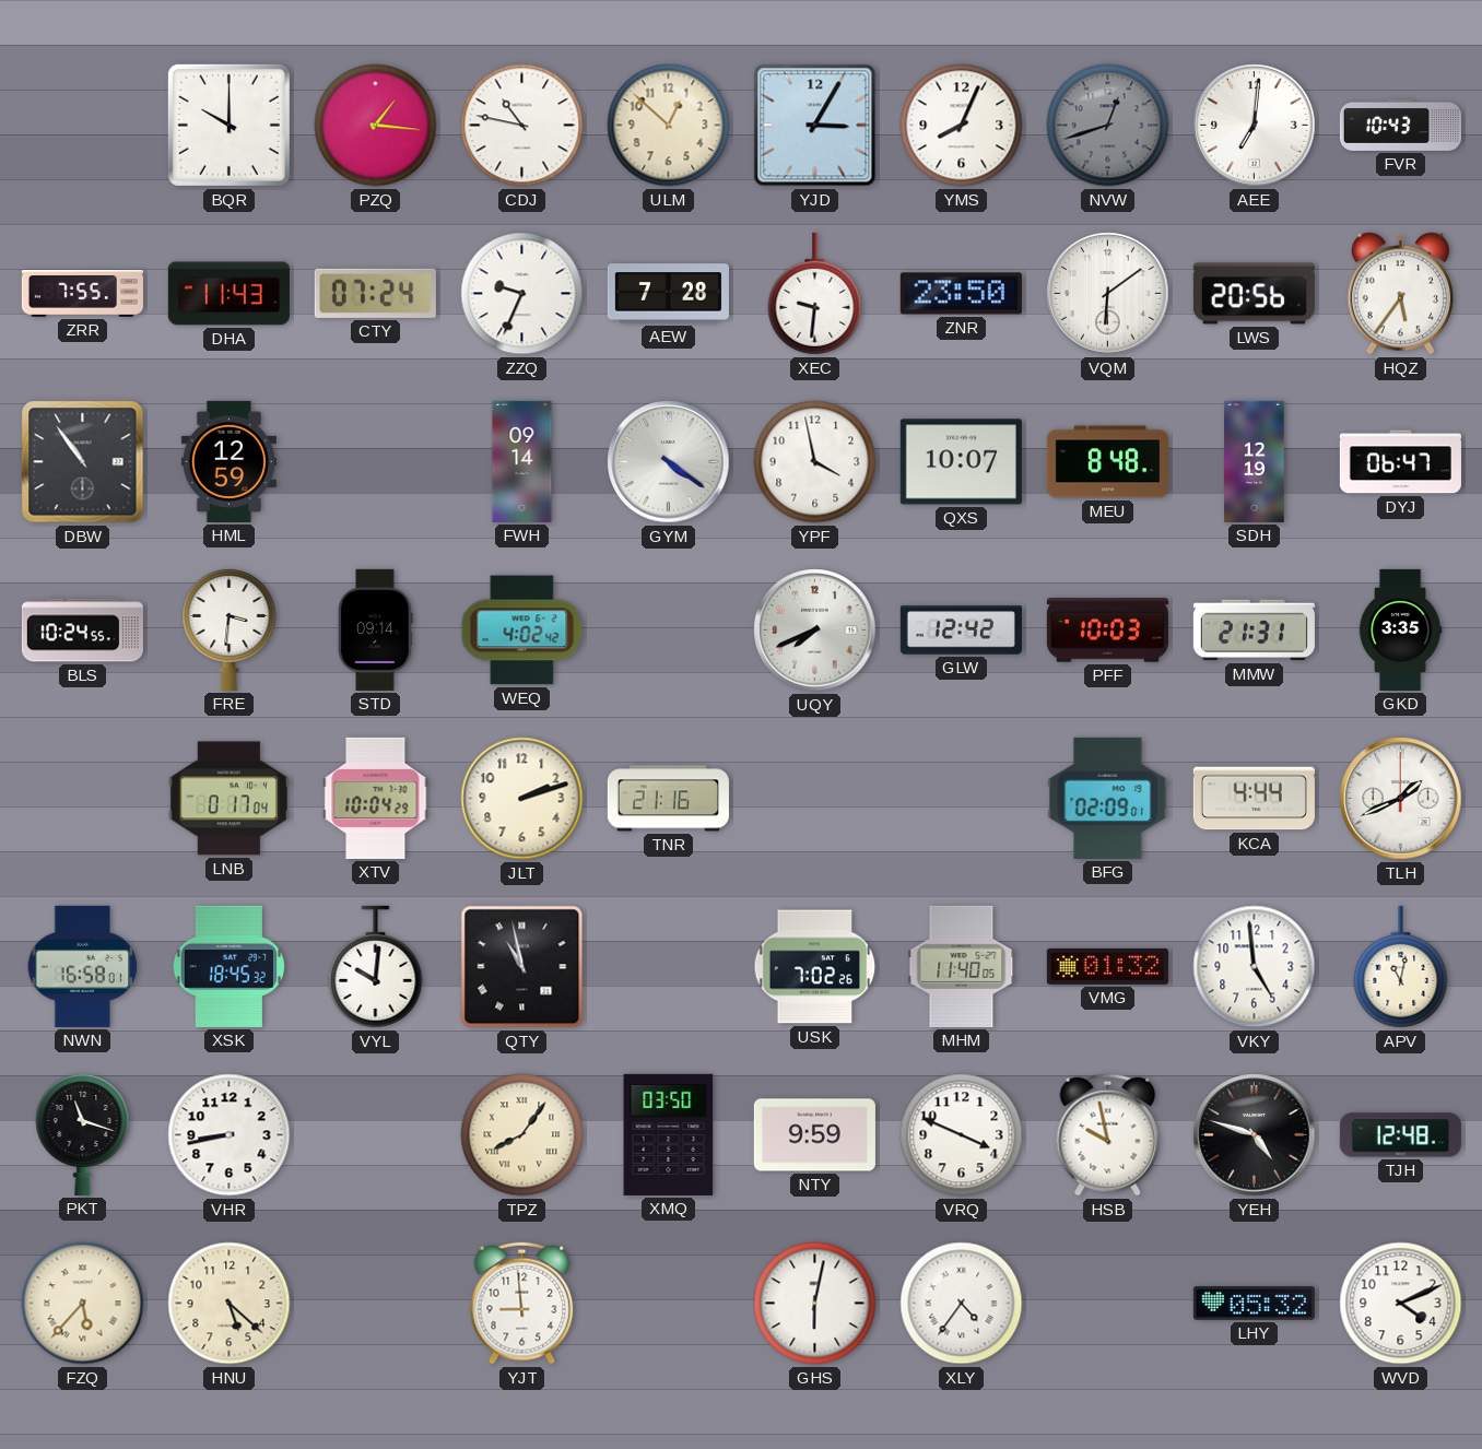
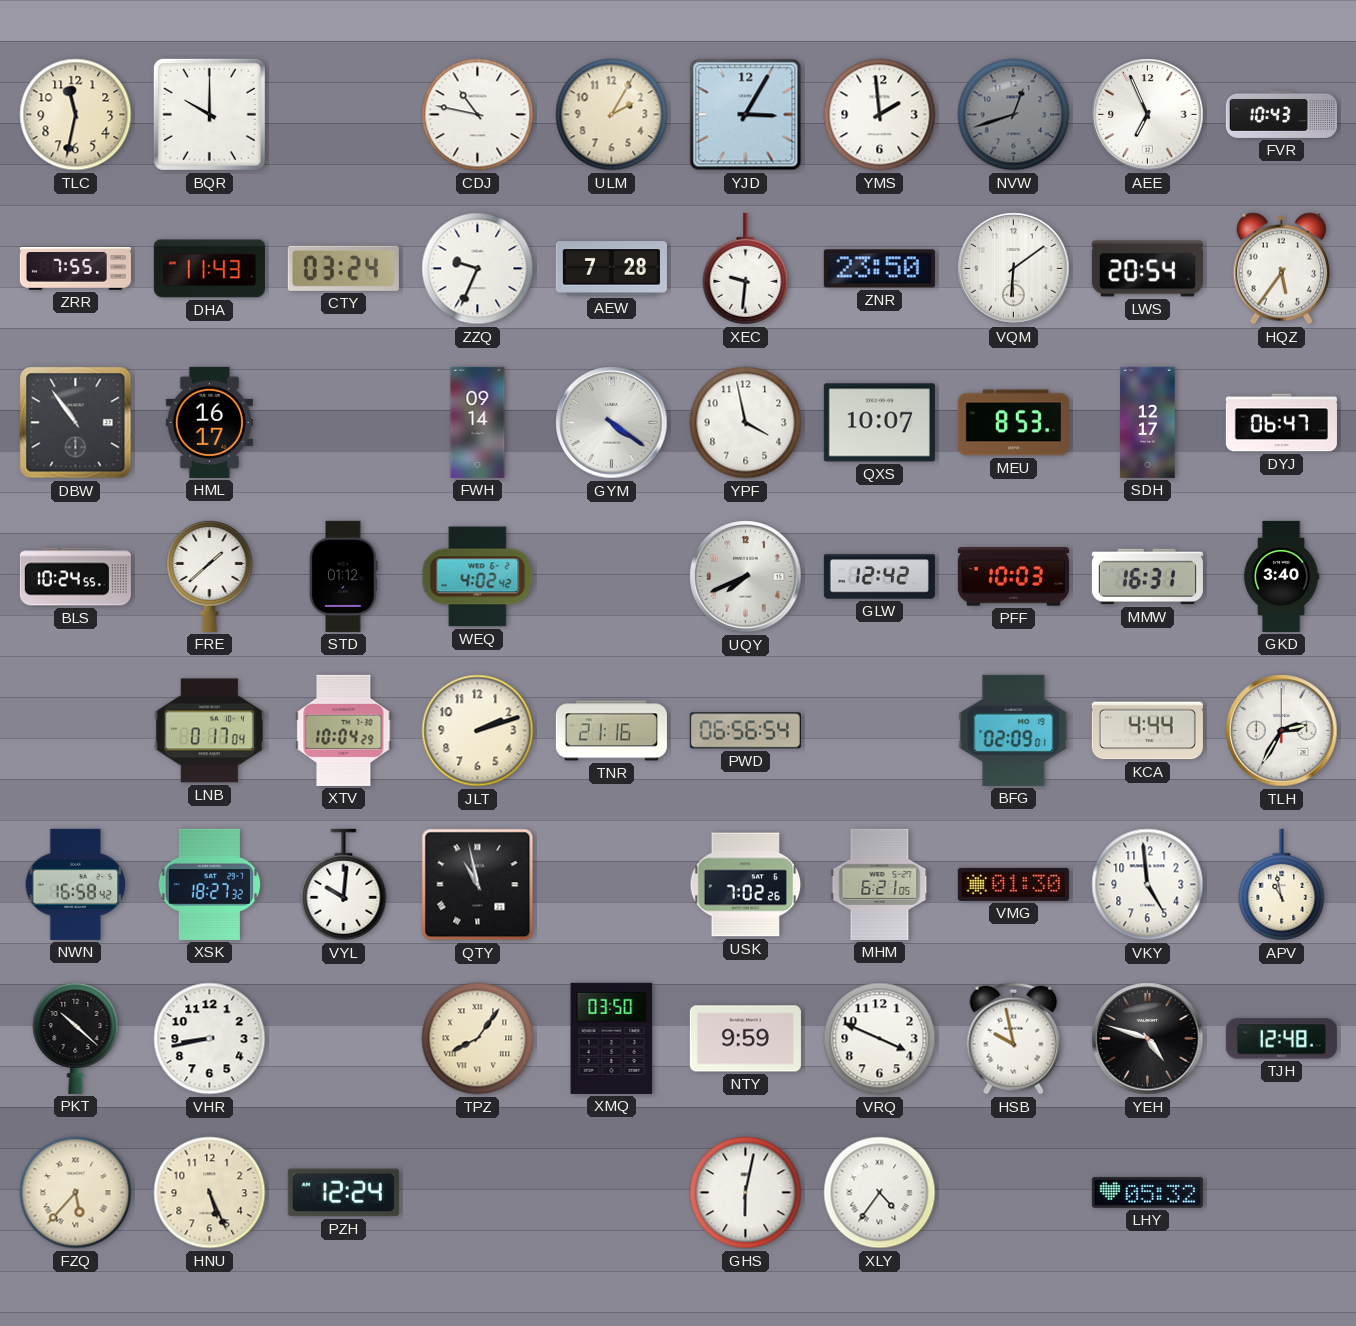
TLC: none -> 11:32 (76, 115)
PZQ: 1:16 -> none (376, 126)
ULM: 12:52 -> 2:05 (612, 115)
YMS: 8:04 -> 1:59 (880, 115)
AEE: 7:01 -> 6:56 (1148, 115)
CTY: 07:24 -> 03:24 (343, 268)
LWS: 20:56 -> 20:54 (1147, 269)
HML: 12:59 -> 16:17 (209, 422)
MEU: 8:48 -> 8:53 (1013, 423)
SDH: 12:19 -> 12:17 (1148, 422)
FRE: 3:31 -> 1:38 (210, 576)
STD: 09:14 -> 01:12 (344, 576)
MMW: 21:31 -> 16:31 (1147, 577)
GKD: 3:35 -> 3:40 (1281, 576)
PWD: none -> 06:56 (745, 731)
TLH: 1:41 -> 2:35 (1282, 731)
NWN: 16:58:01 -> 16:58:42 (76, 884)
XSK: 18:45 -> 18:27 (210, 884)
MHM: 11:40 -> 6:21 (880, 884)
VMG: 01:32 -> 01:30 (1013, 884)
APV: 11:02 -> 10:58 (1282, 885)
PKT: 11:18 -> 10:22 (76, 1038)
HNU: 5:22 -> 5:26 (210, 1193)
PZH: none -> 12:24 (343, 1193)
YJT: 8:59 -> none (522, 1304)
WVD: 4:11 -> none (1401, 1304)
